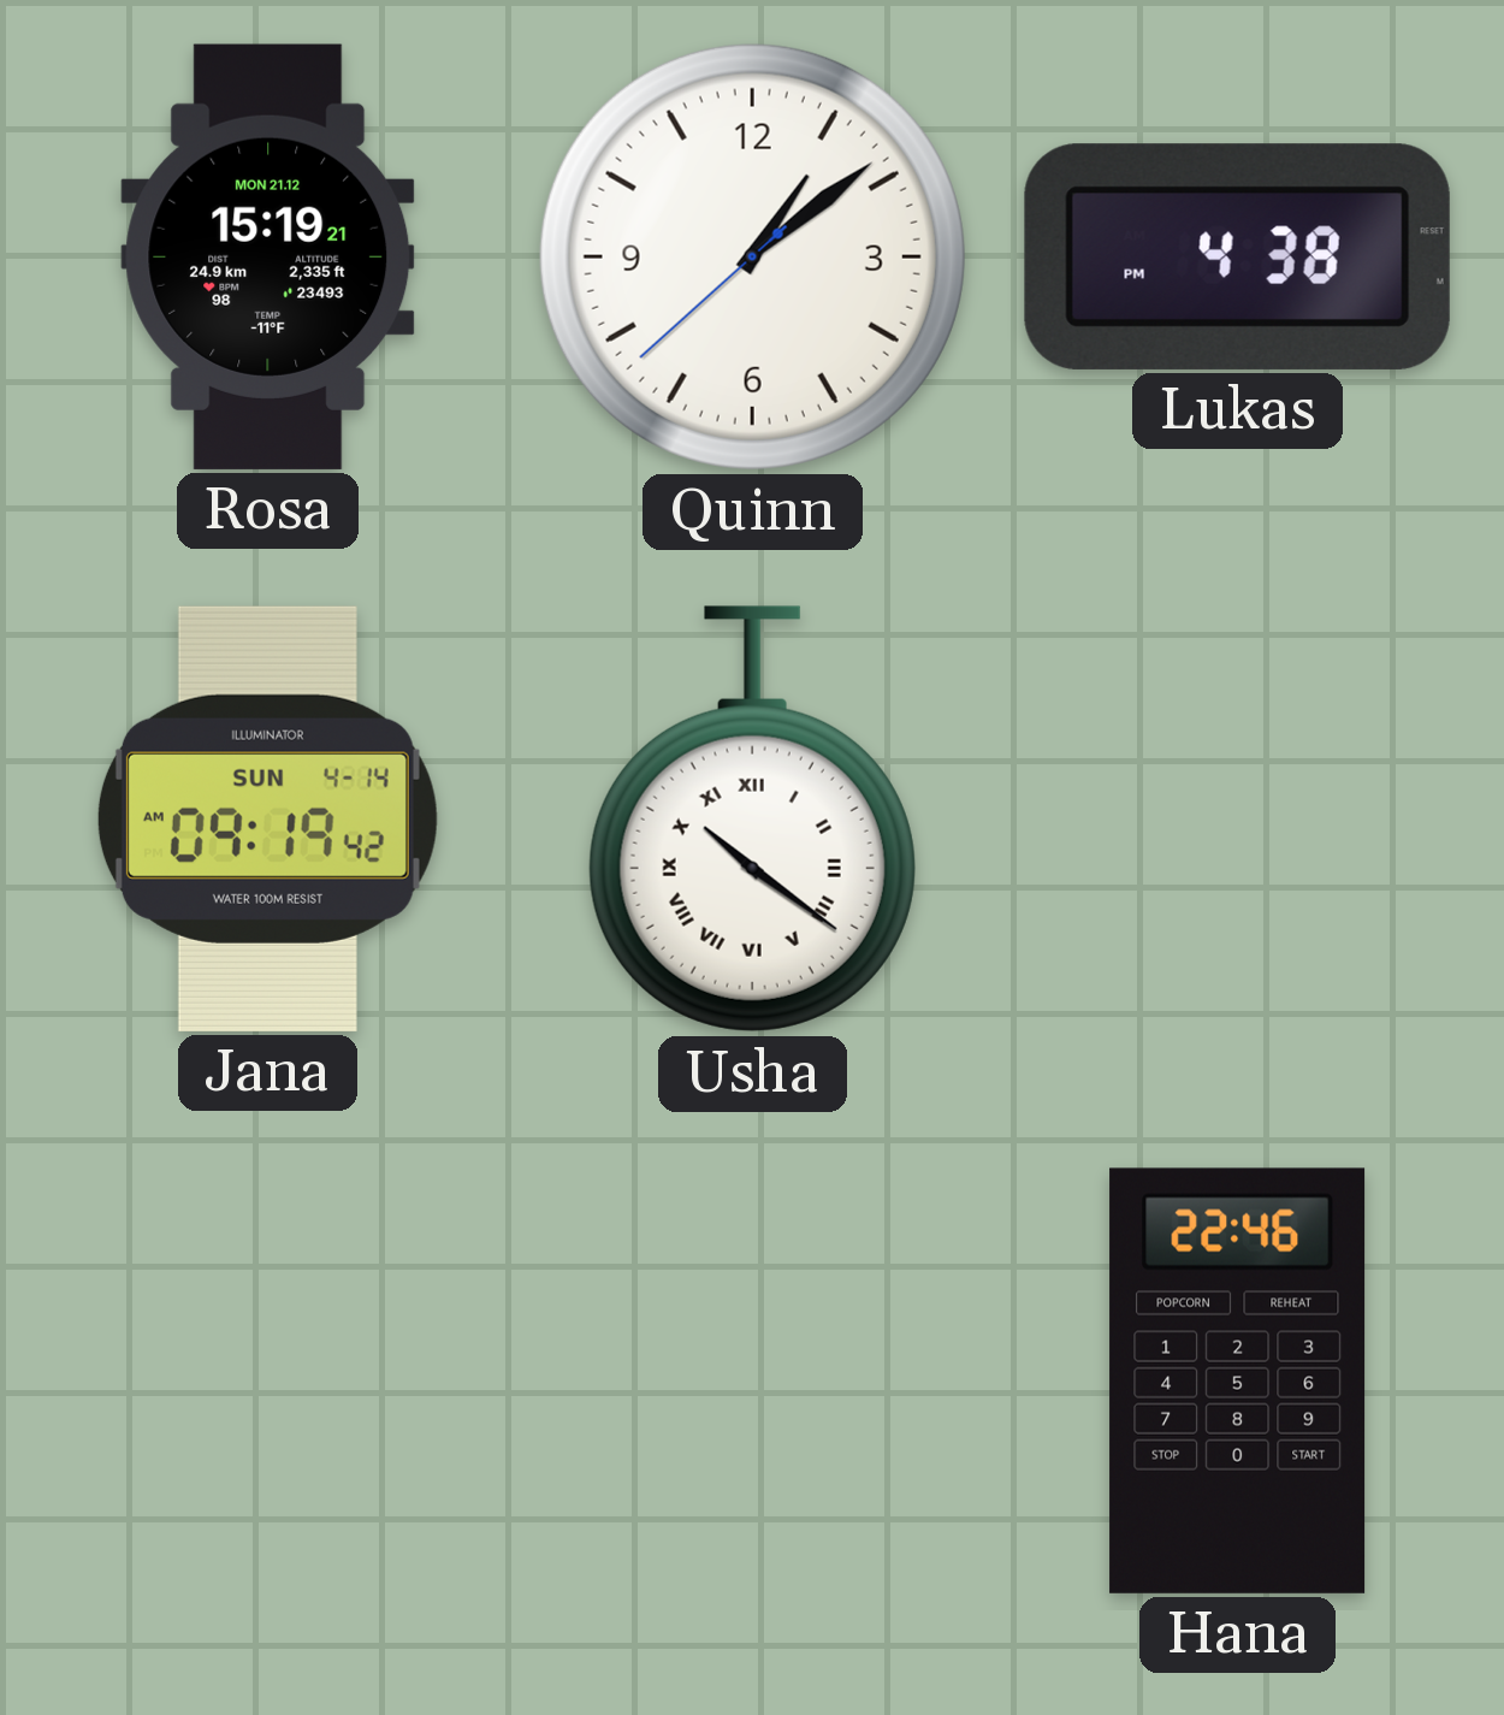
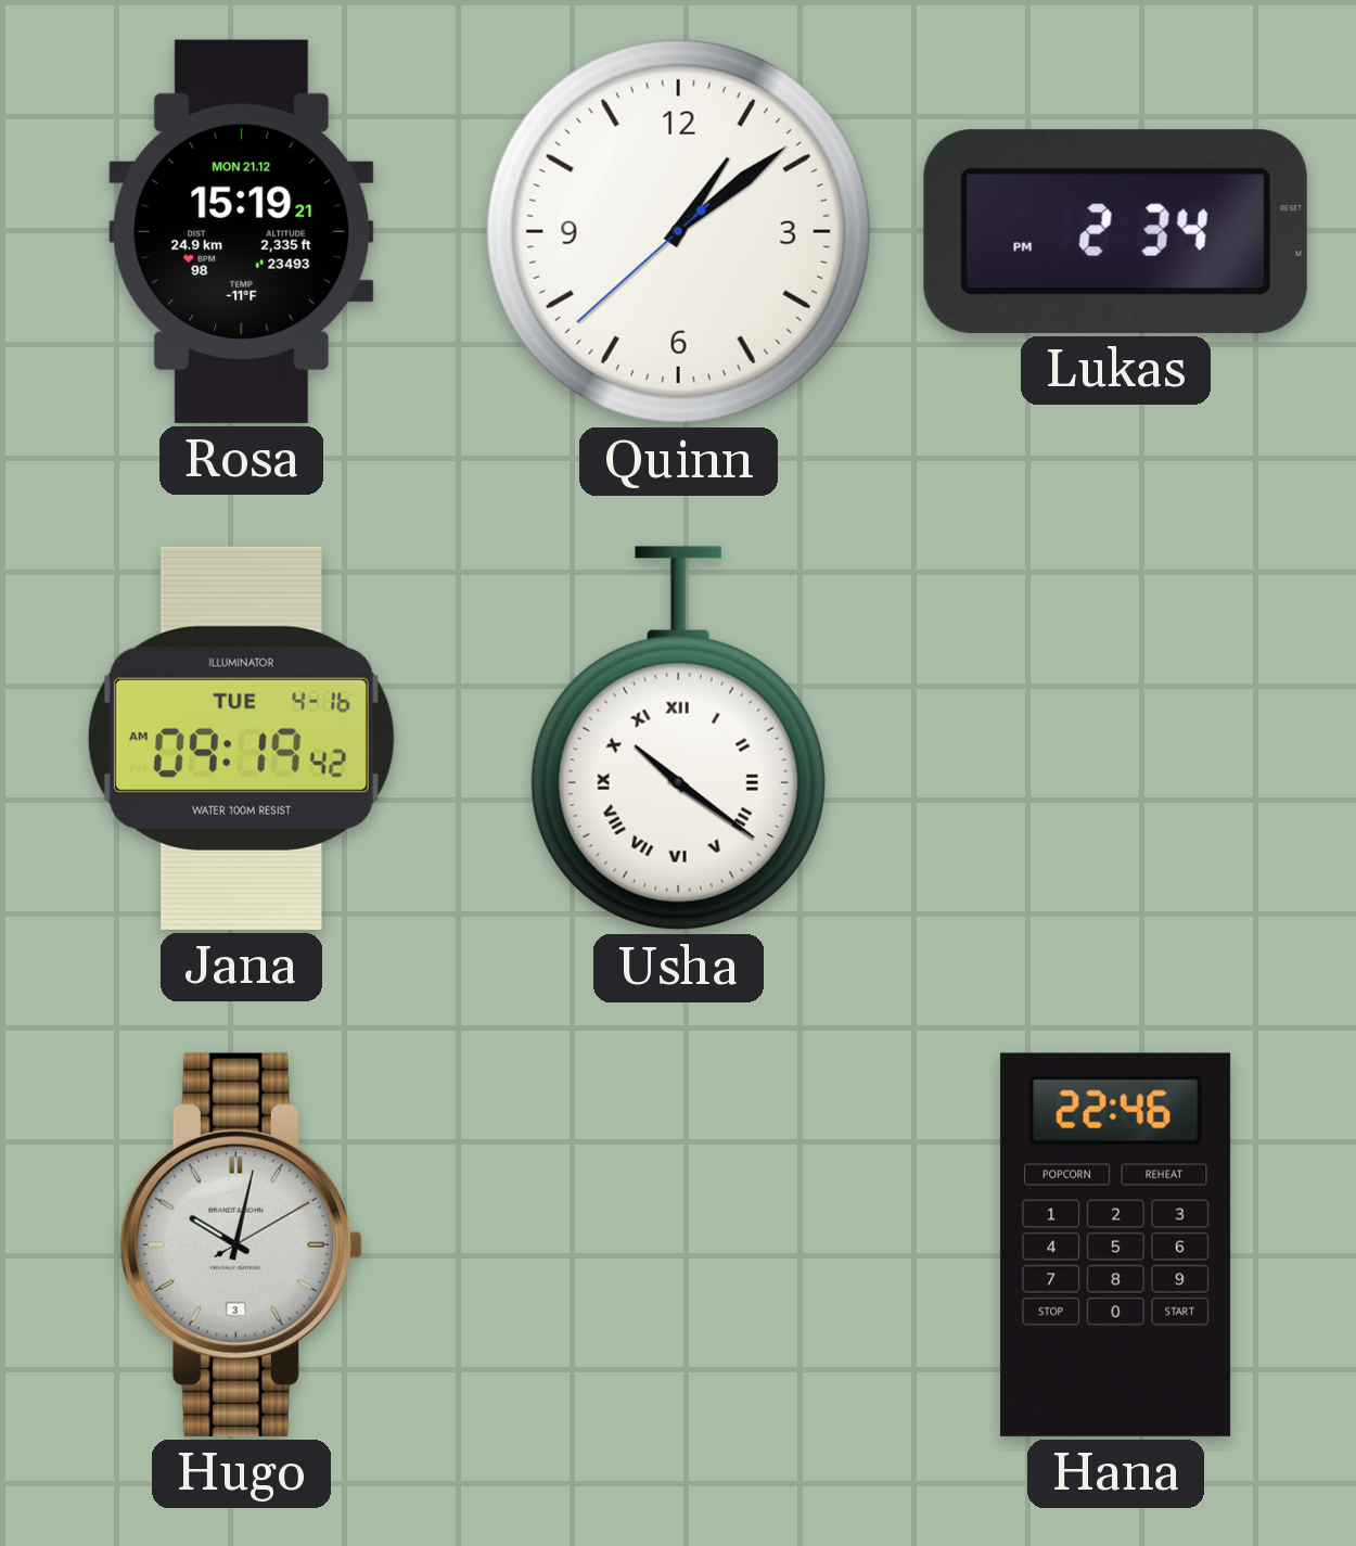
Lukas: 4:38 -> 2:34 (1115, 231)
Jana date: SUN 4-14 -> TUE 4-16 (241, 738)
Hugo: none -> 10:02 (241, 1244)
